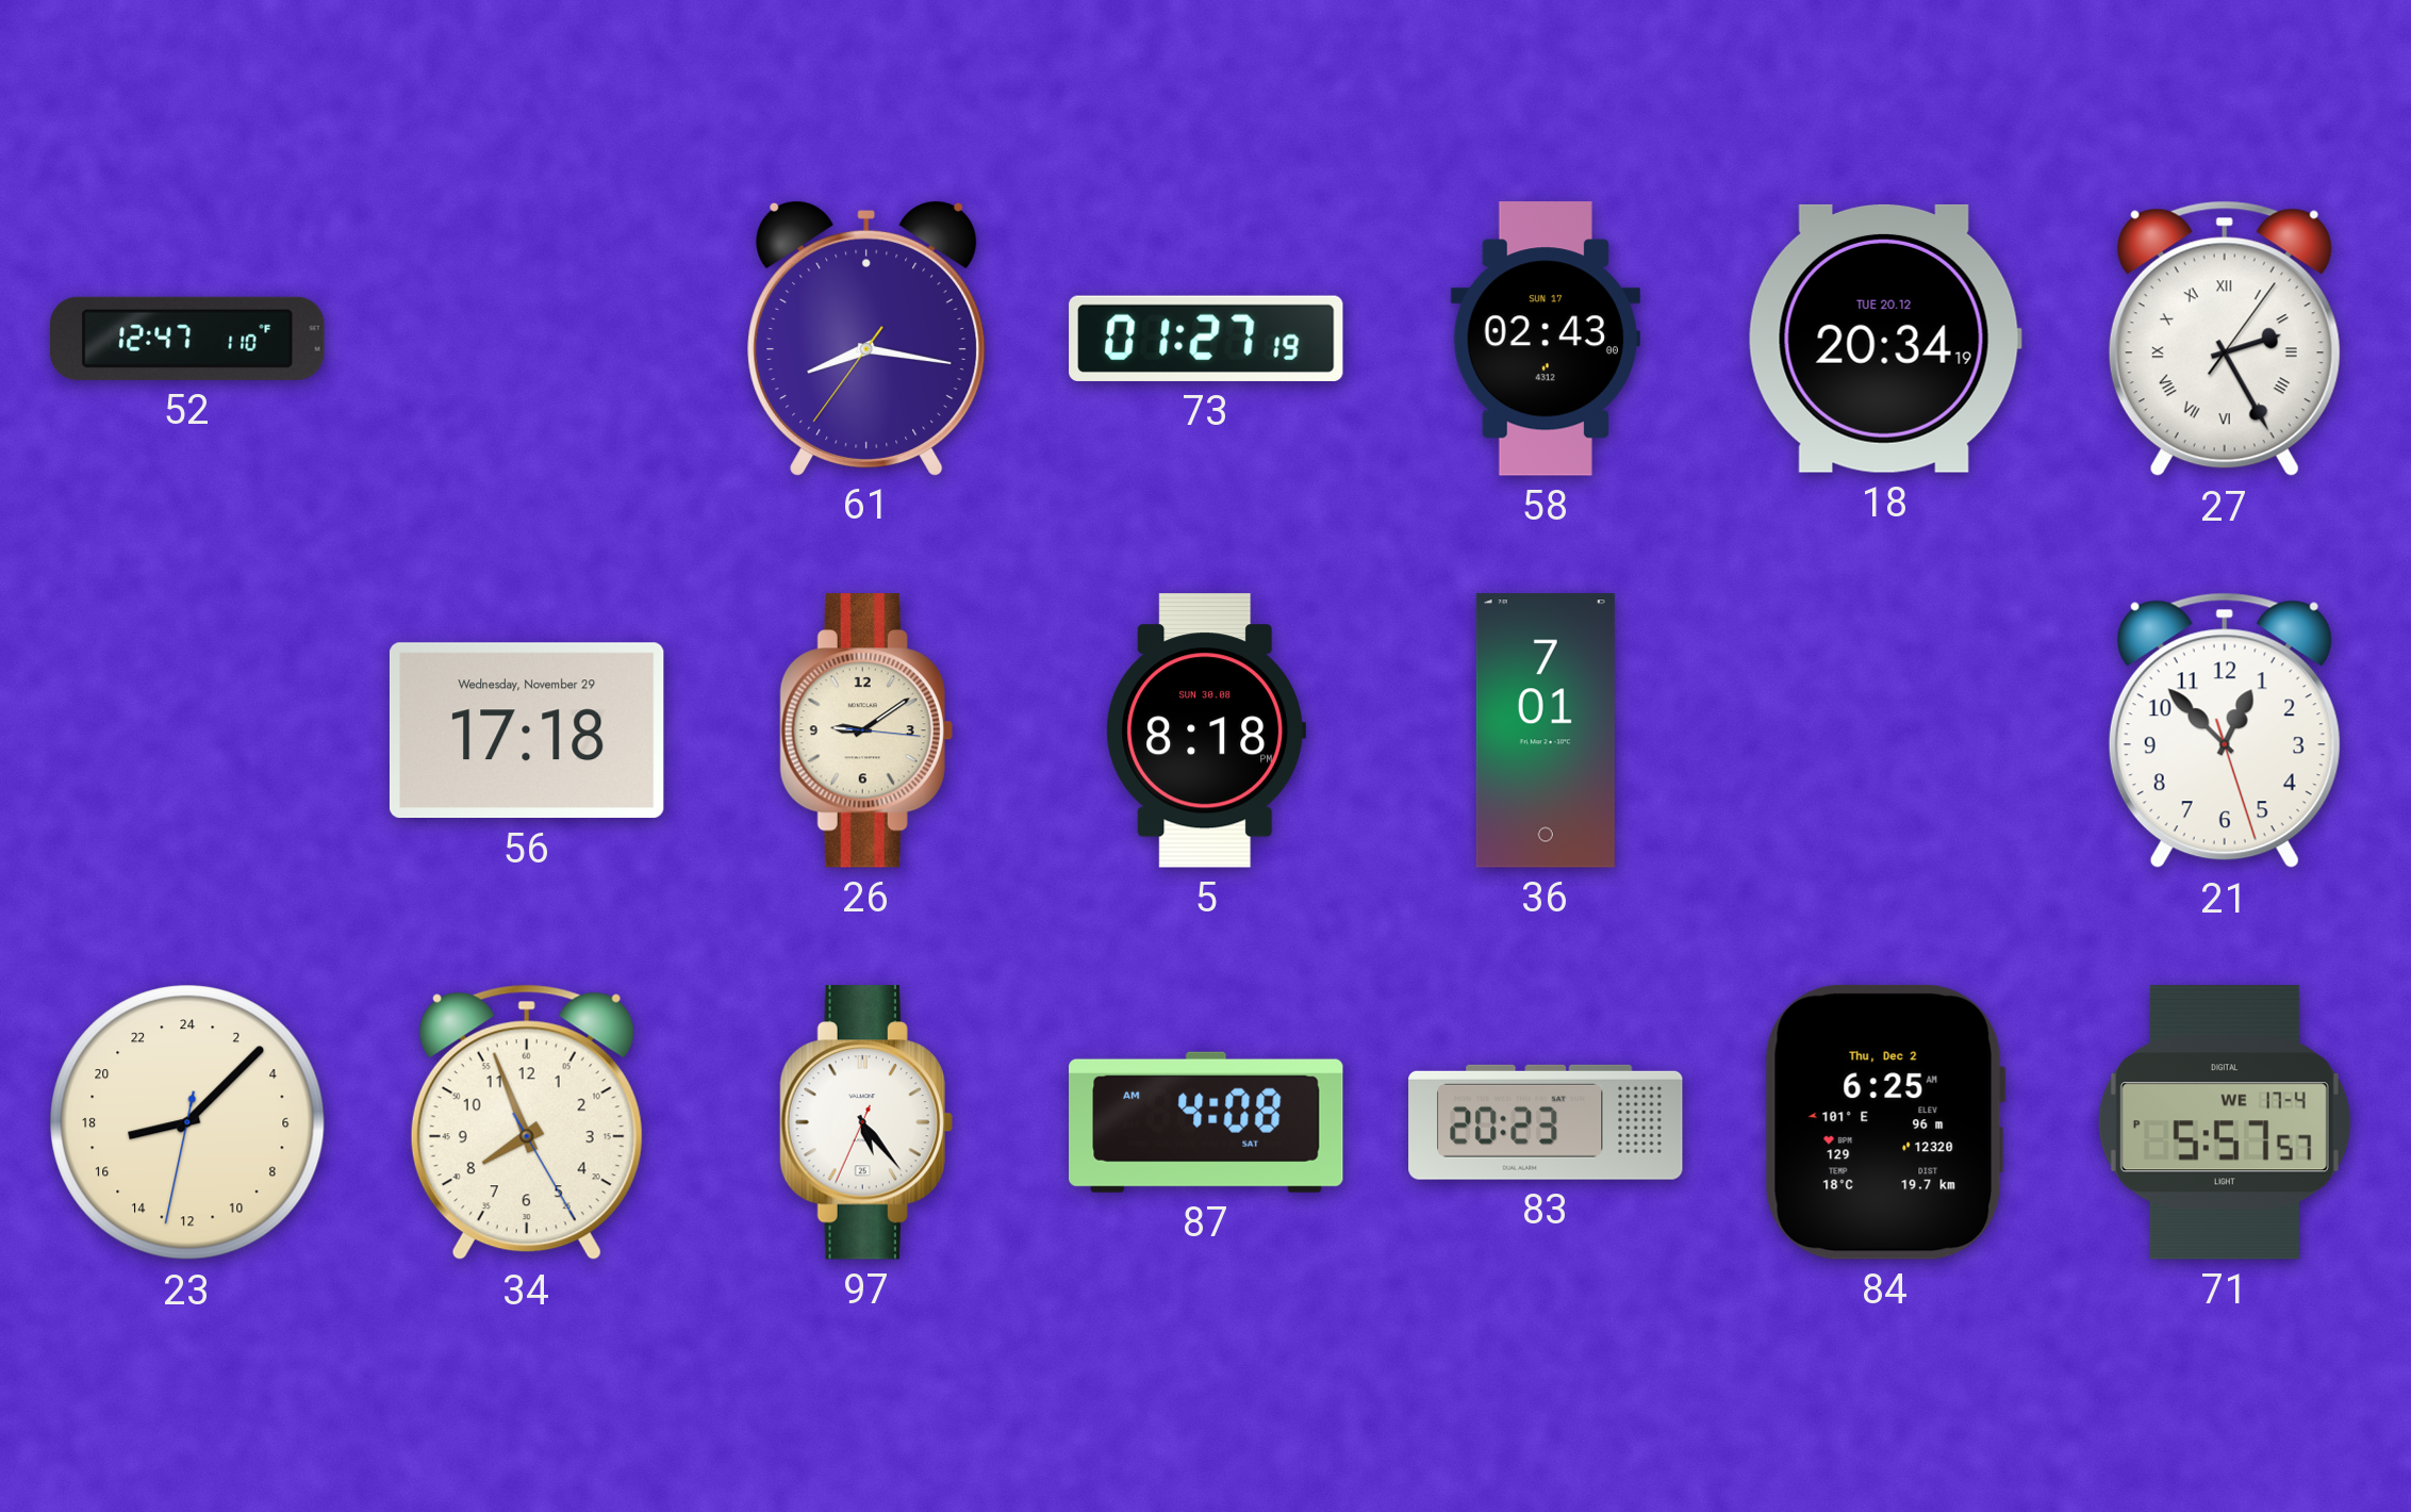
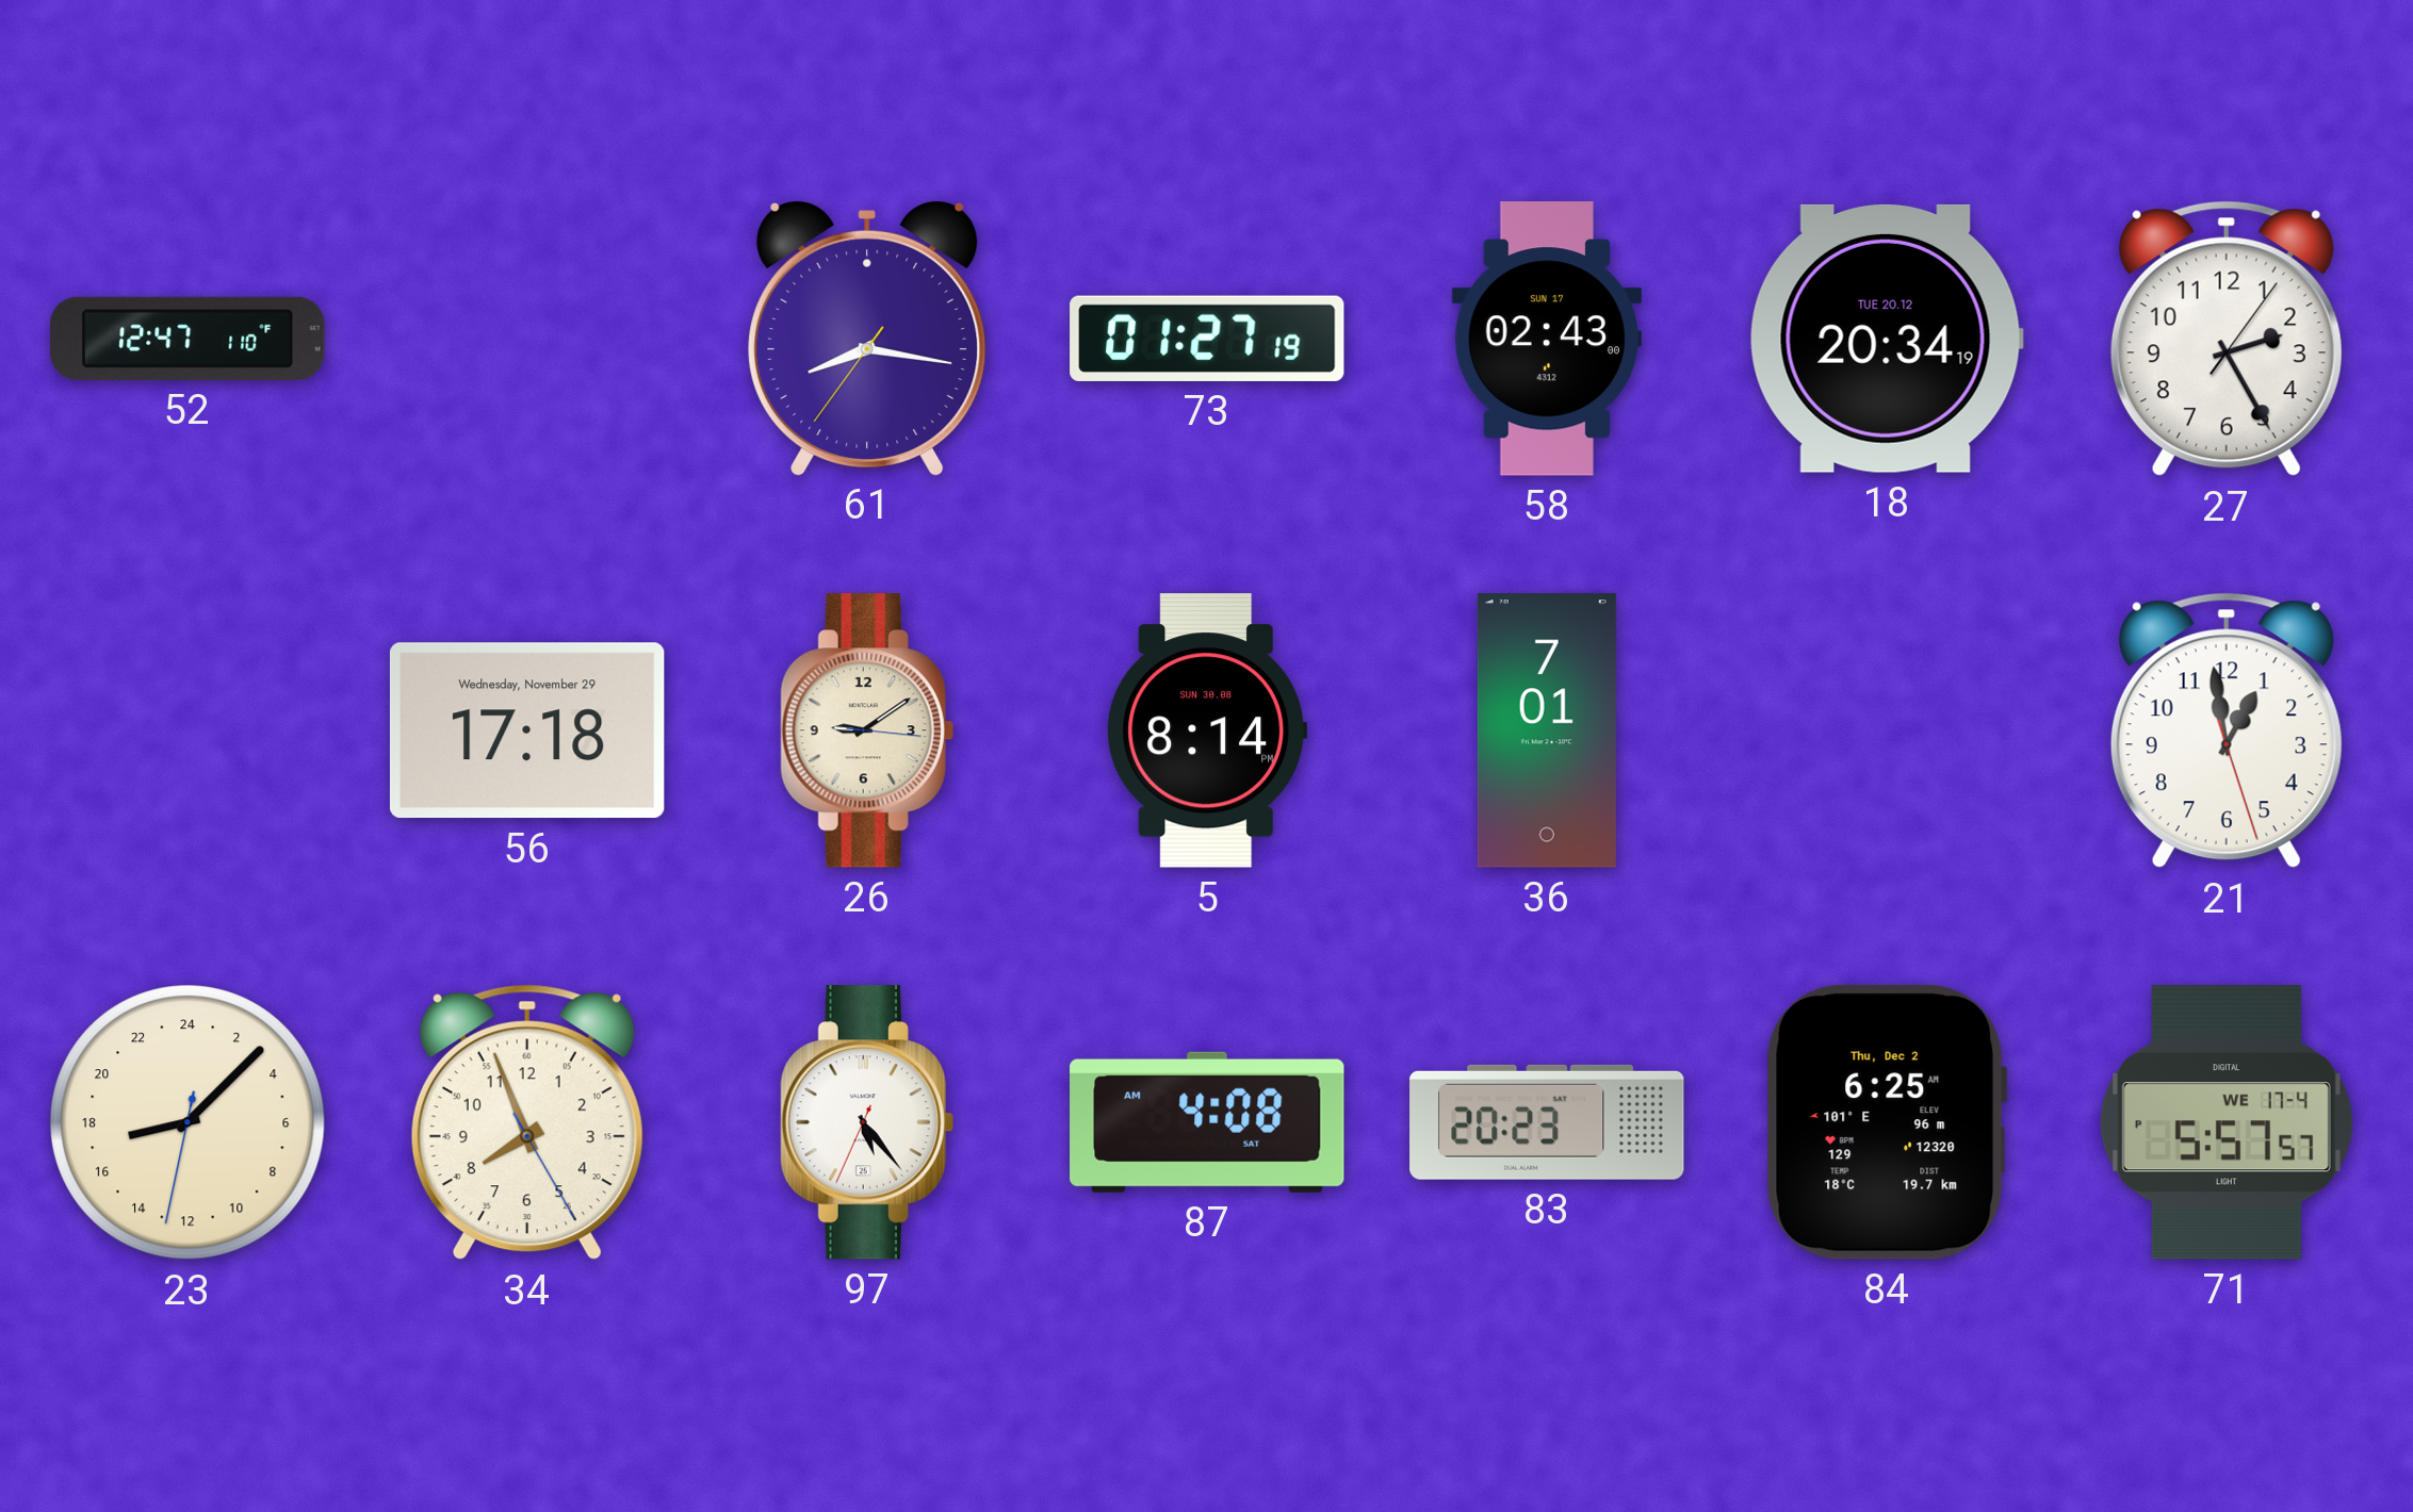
27 numerals: Roman -> Arabic (2227, 339)
5: 8:18 -> 8:14 (1207, 730)
21: 12:52 -> 12:58 (2227, 730)
